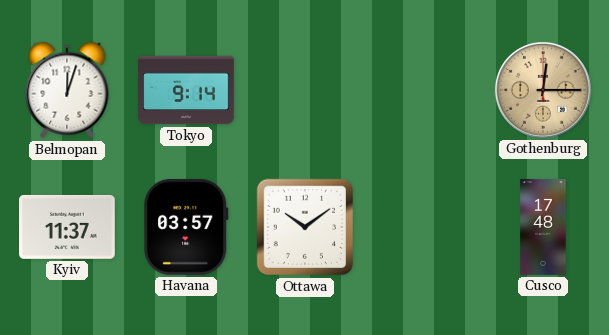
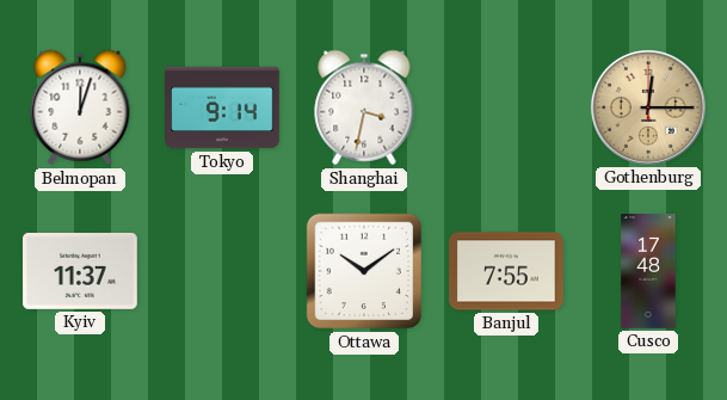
Shanghai: none -> 3:32 (364, 107)
Havana: 03:57 -> none (186, 227)
Banjul: none -> 7:55 (506, 271)
